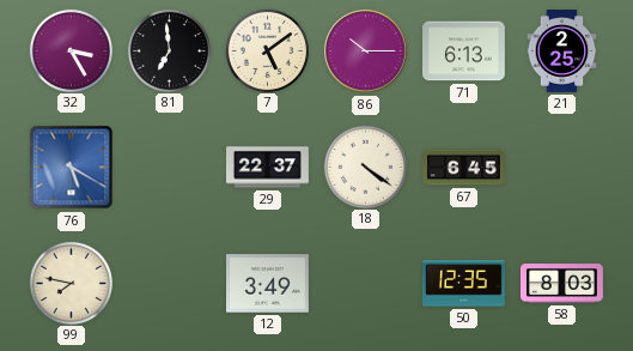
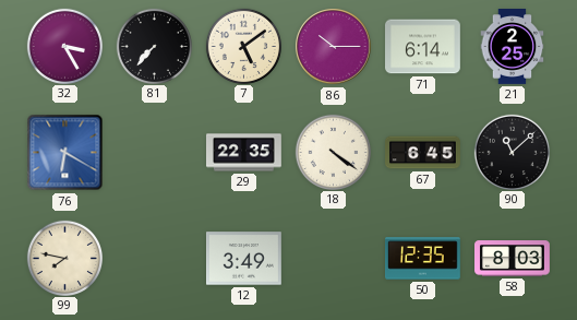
81: 6:59 -> 7:37 (154, 46)
71: 6:13 -> 6:14 (423, 47)
76: 5:20 -> 6:20 (65, 153)
29: 22:37 -> 22:35 (244, 153)
90: none -> 11:08 (512, 152)
